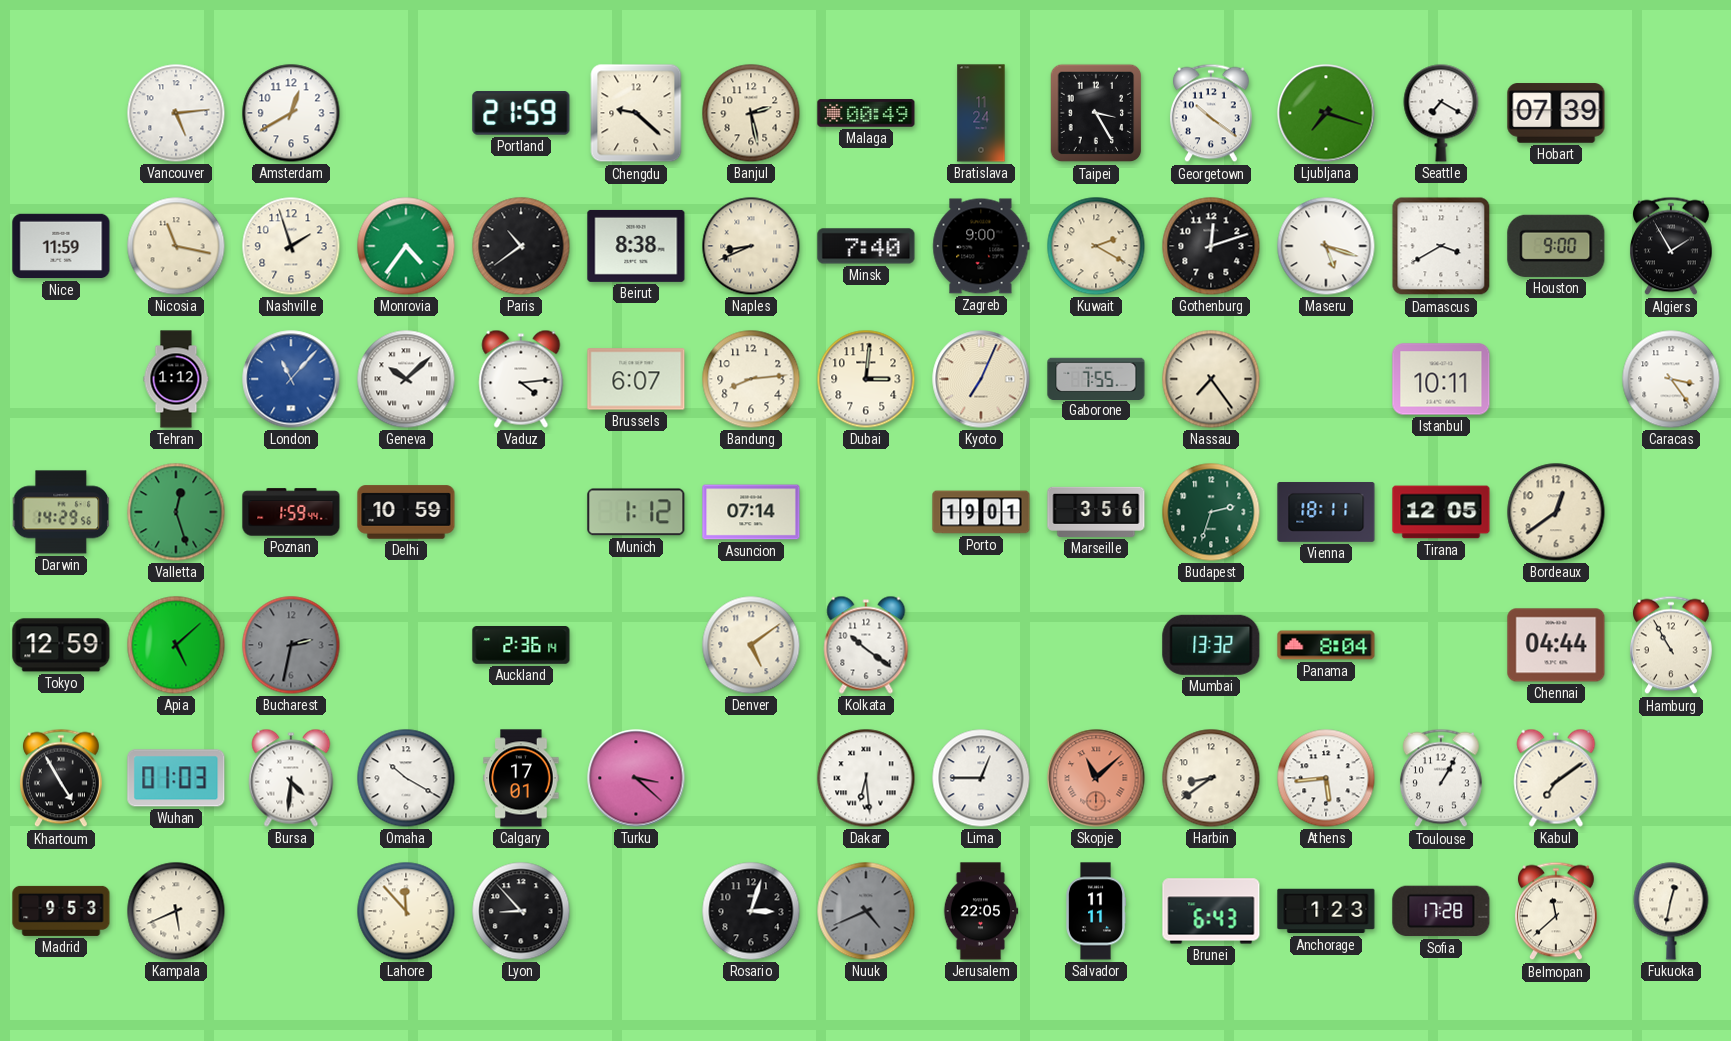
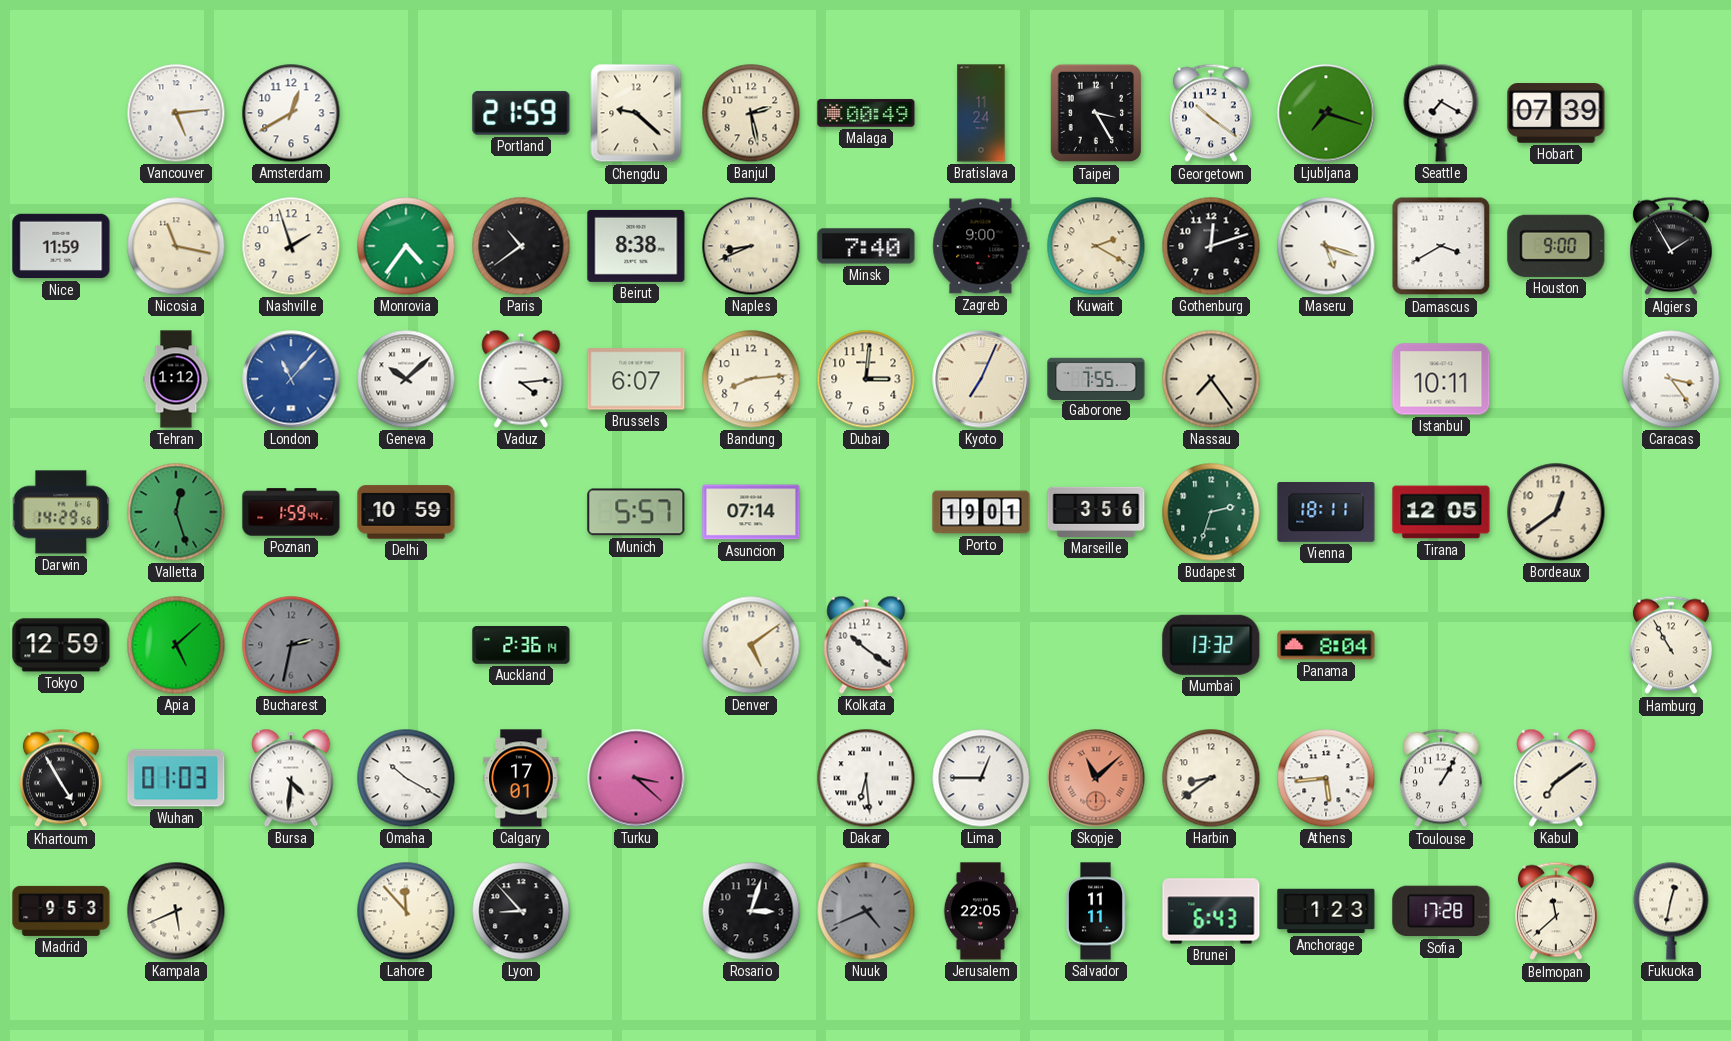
Munich: 1:12 -> 5:57 (636, 512)
Chennai: 04:44 -> none (1556, 645)
